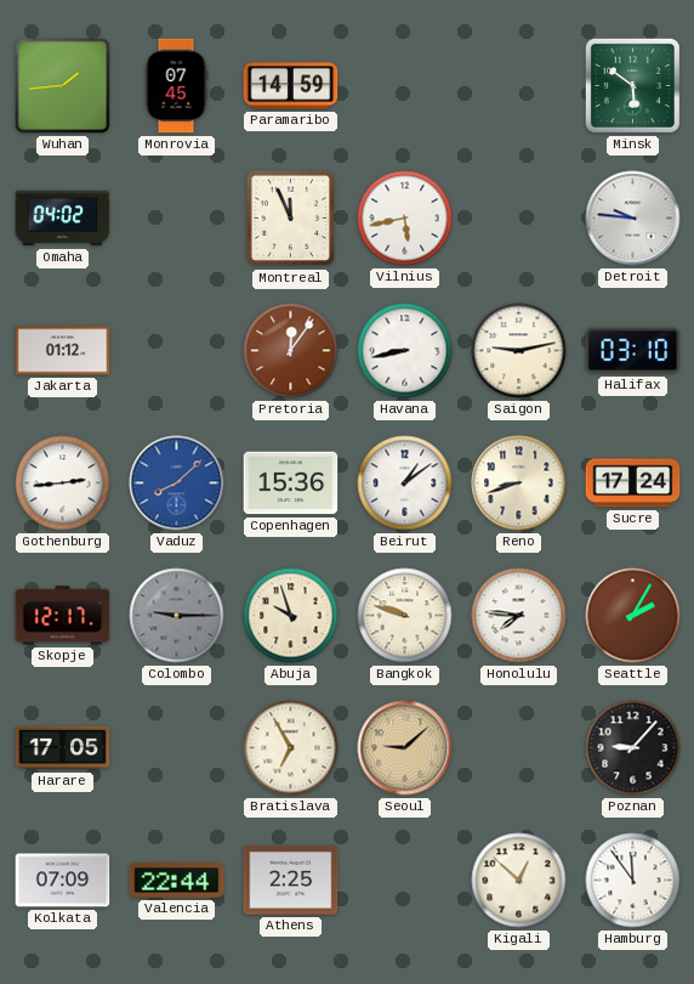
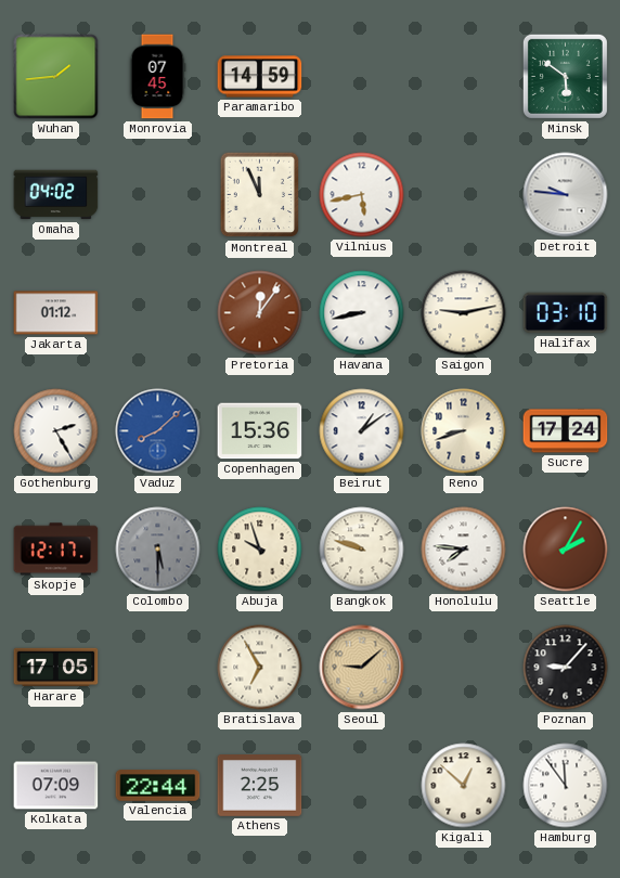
Gothenburg: 2:44 -> 2:25 (56, 431)
Colombo: 9:15 -> 5:30 (158, 550)
